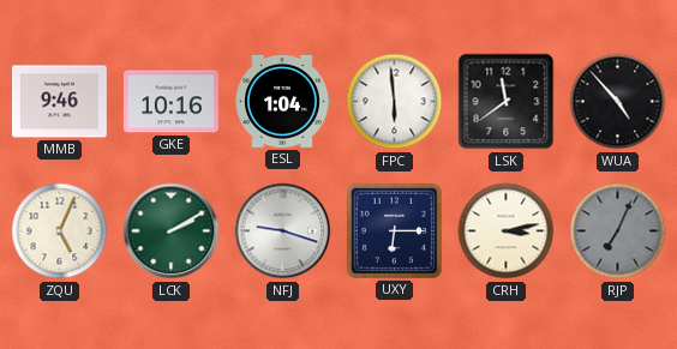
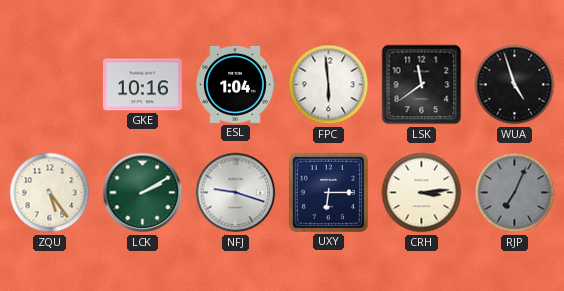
MMB: 9:46 -> none (59, 102)
WUA: 4:53 -> 4:57 (515, 85)
ZQU: 5:04 -> 5:24 (50, 193)
CRH: 3:13 -> 3:14 (422, 193)
